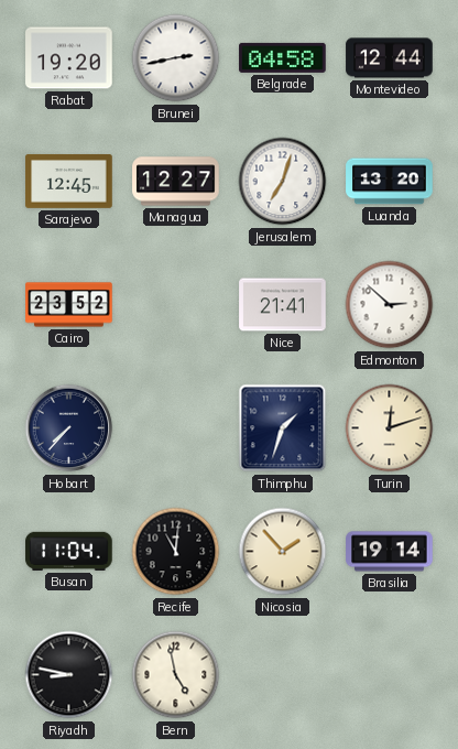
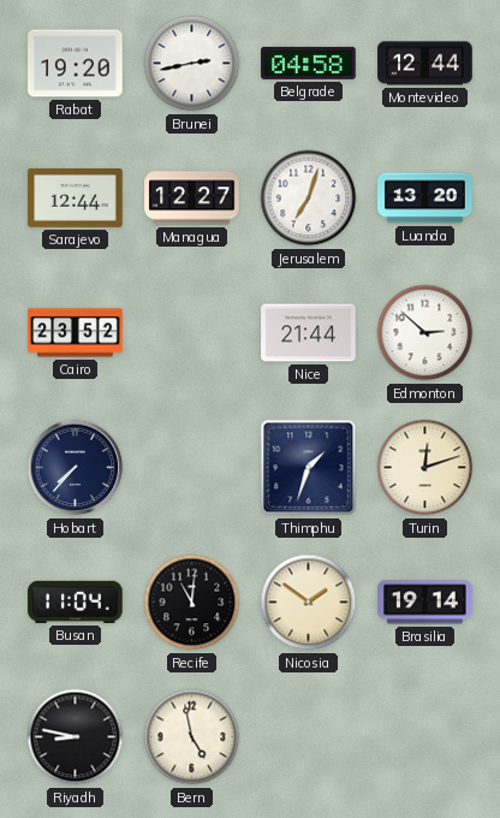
Sarajevo: 12:45 -> 12:44 (76, 198)
Nice: 21:41 -> 21:44 (309, 333)
Nicosia: 1:53 -> 1:51 (309, 603)
